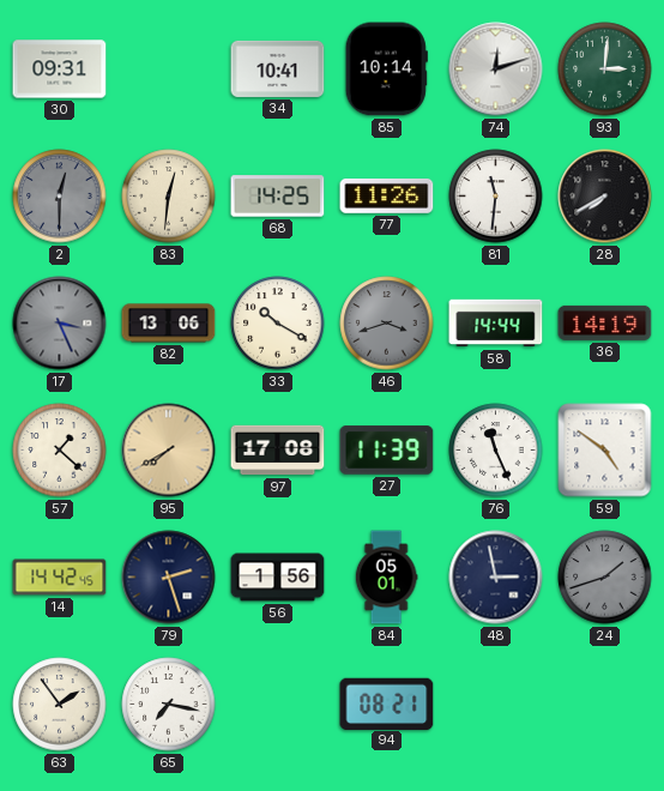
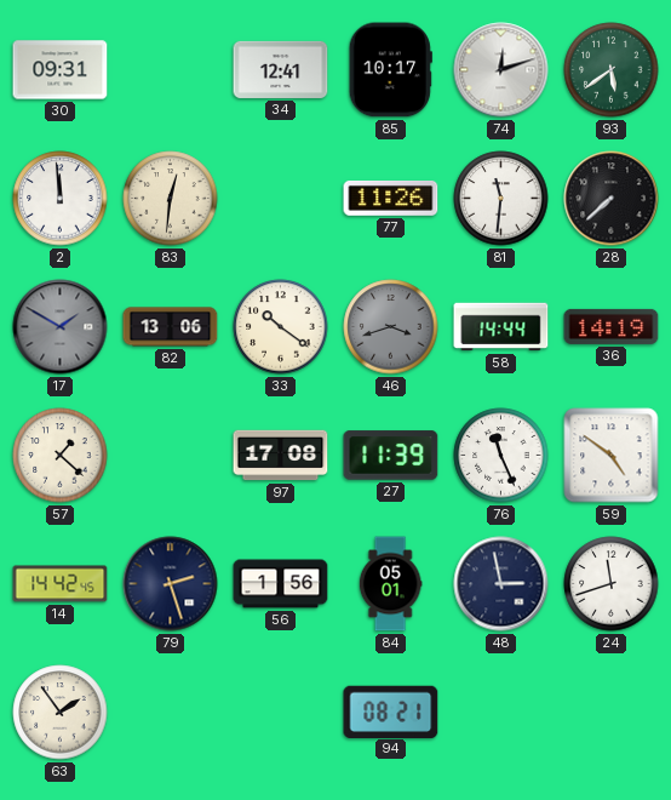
34: 10:41 -> 12:41 (281, 69)
85: 10:14 -> 10:17 (390, 70)
93: 3:01 -> 5:39 (612, 70)
2: 12:30 -> 11:59 (61, 199)
2 dial: grey -> white (61, 199)
68: 14:25 -> none (278, 197)
28: 7:40 -> 7:38 (612, 199)
17: 3:26 -> 1:50 (61, 327)
33: 10:20 -> 10:21 (281, 327)
95: 7:40 -> none (169, 451)
24: 1:42 -> 11:42 (612, 584)
24 dial: grey -> white (612, 584)
65: 7:17 -> none (169, 705)
